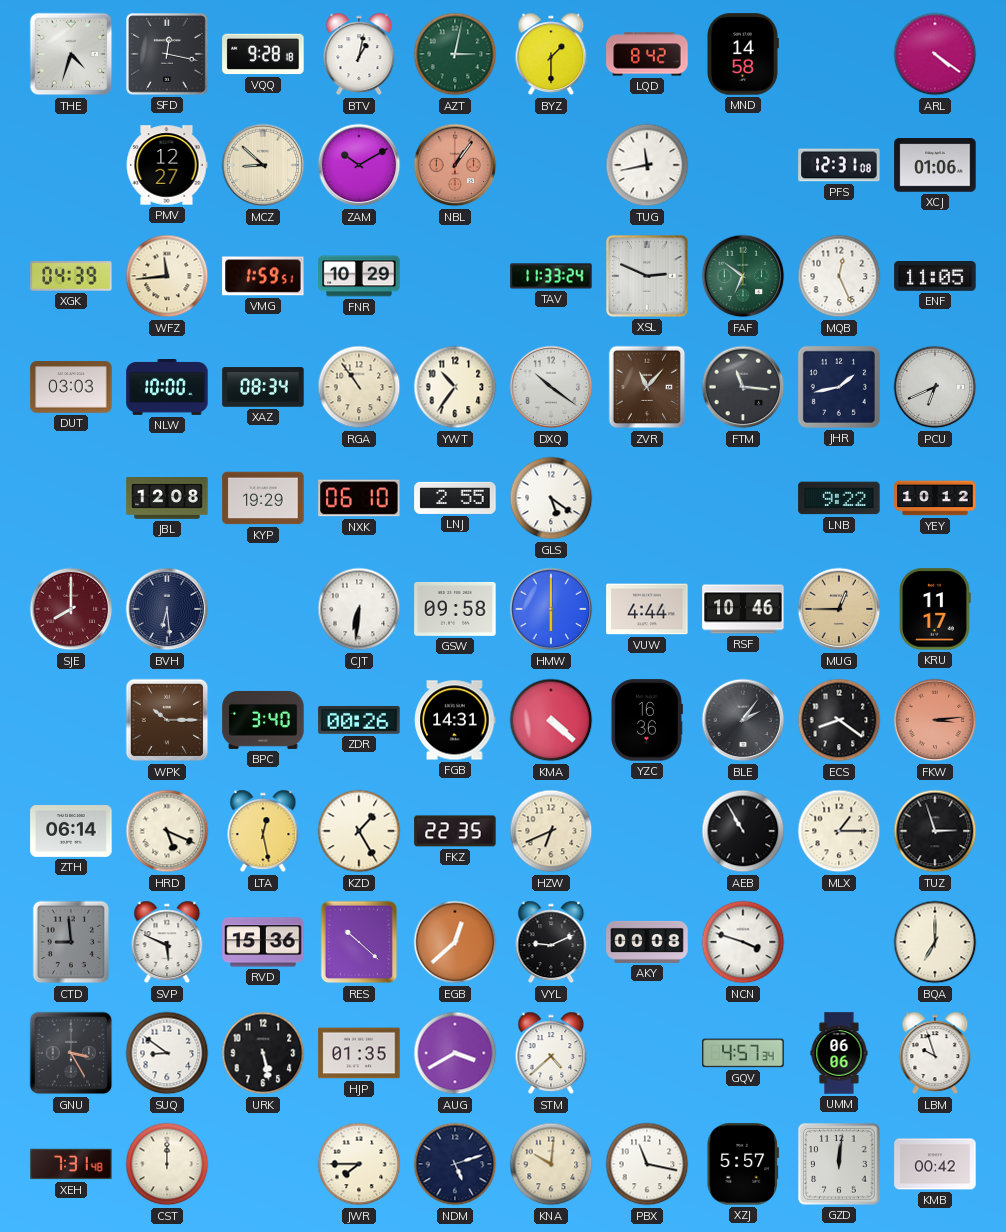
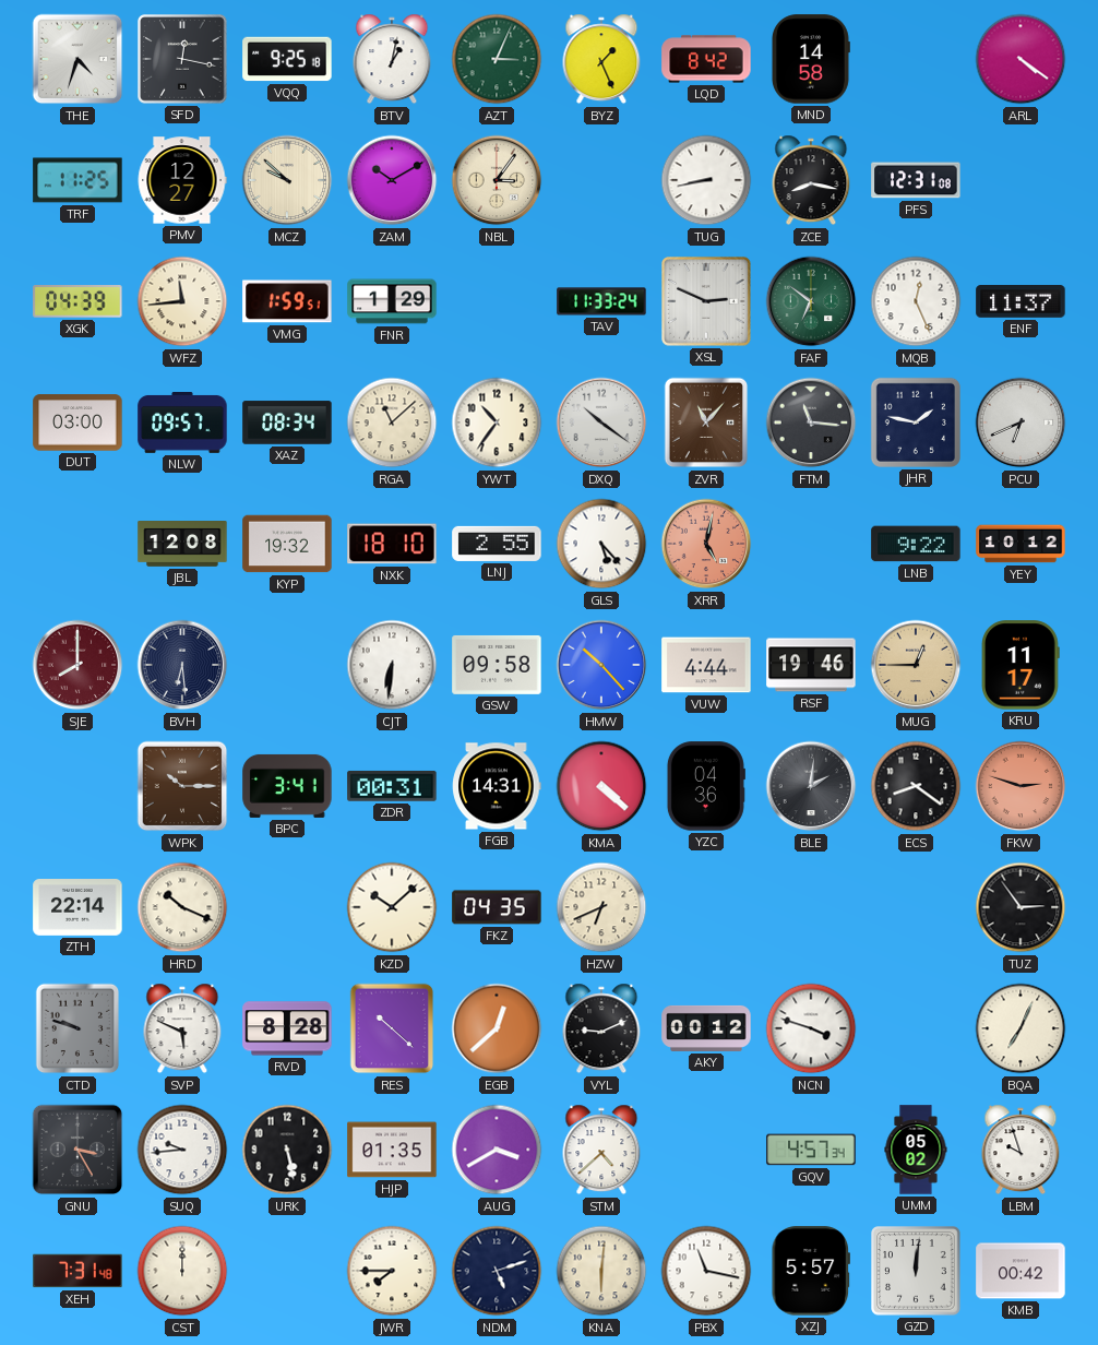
VQQ: 9:28 -> 9:25 (287, 59)
AZT: 3:02 -> 3:04 (497, 59)
BYZ: 1:30 -> 1:26 (601, 59)
TRF: none -> 11:25 (77, 180)
MCZ: 8:52 -> 9:52 (287, 180)
NBL: 1:06 -> 3:06 (497, 180)
NBL dial: salmon -> cream (497, 180)
TUG: 11:43 -> 8:43 (706, 180)
ZCE: none -> 8:17 (811, 180)
XCJ: 01:06 -> none (935, 165)
FNR: 10:29 -> 1:29 (392, 301)
ENF: 11:05 -> 11:37 (1021, 302)
DUT: 03:03 -> 03:00 (77, 422)
NLW: 10:00 -> 09:57 (182, 424)
RGA: 10:54 -> 11:08 (392, 422)
JHR: 1:43 -> 1:47 (916, 422)
KYP: 19:29 -> 19:32 (287, 544)
NXK: 06:10 -> 18:10 (392, 544)
GLS: 5:21 -> 5:23 (601, 544)
XRR: none -> 5:02 (706, 544)
HMW: 6:00 -> 10:23 (601, 665)
RSF: 10:46 -> 19:46 (811, 665)
BPC: 3:40 -> 3:41 (287, 786)
ZDR: 00:26 -> 00:31 (392, 786)
YZC: 16:36 -> 04:36 (705, 786)
BLE: 2:06 -> 2:01 (811, 786)
FKW: 3:14 -> 2:48 (1021, 786)
ZTH: 06:14 -> 22:14 (77, 908)
HRD: 5:19 -> 10:19 (182, 907)
LTA: 12:28 -> none (263, 831)
KZD: 1:25 -> 10:08 (392, 907)
FKZ: 22:35 -> 04:35 (497, 907)
AEB: 10:55 -> none (743, 831)
MLX: 1:15 -> none (839, 831)
TUZ: 2:57 -> 2:54 (1021, 907)
CTD: 8:59 -> 9:48 (77, 1028)
RVD: 15:36 -> 8:28 (287, 1028)
AKY: 00:08 -> 00:12 (706, 1028)
BQA: 7:00 -> 7:04 (1021, 1028)
SUQ: 8:51 -> 9:44 (182, 1150)
UMM: 06:06 -> 05:02 (916, 1150)
KNA: 10:01 -> 6:01 (601, 1271)
